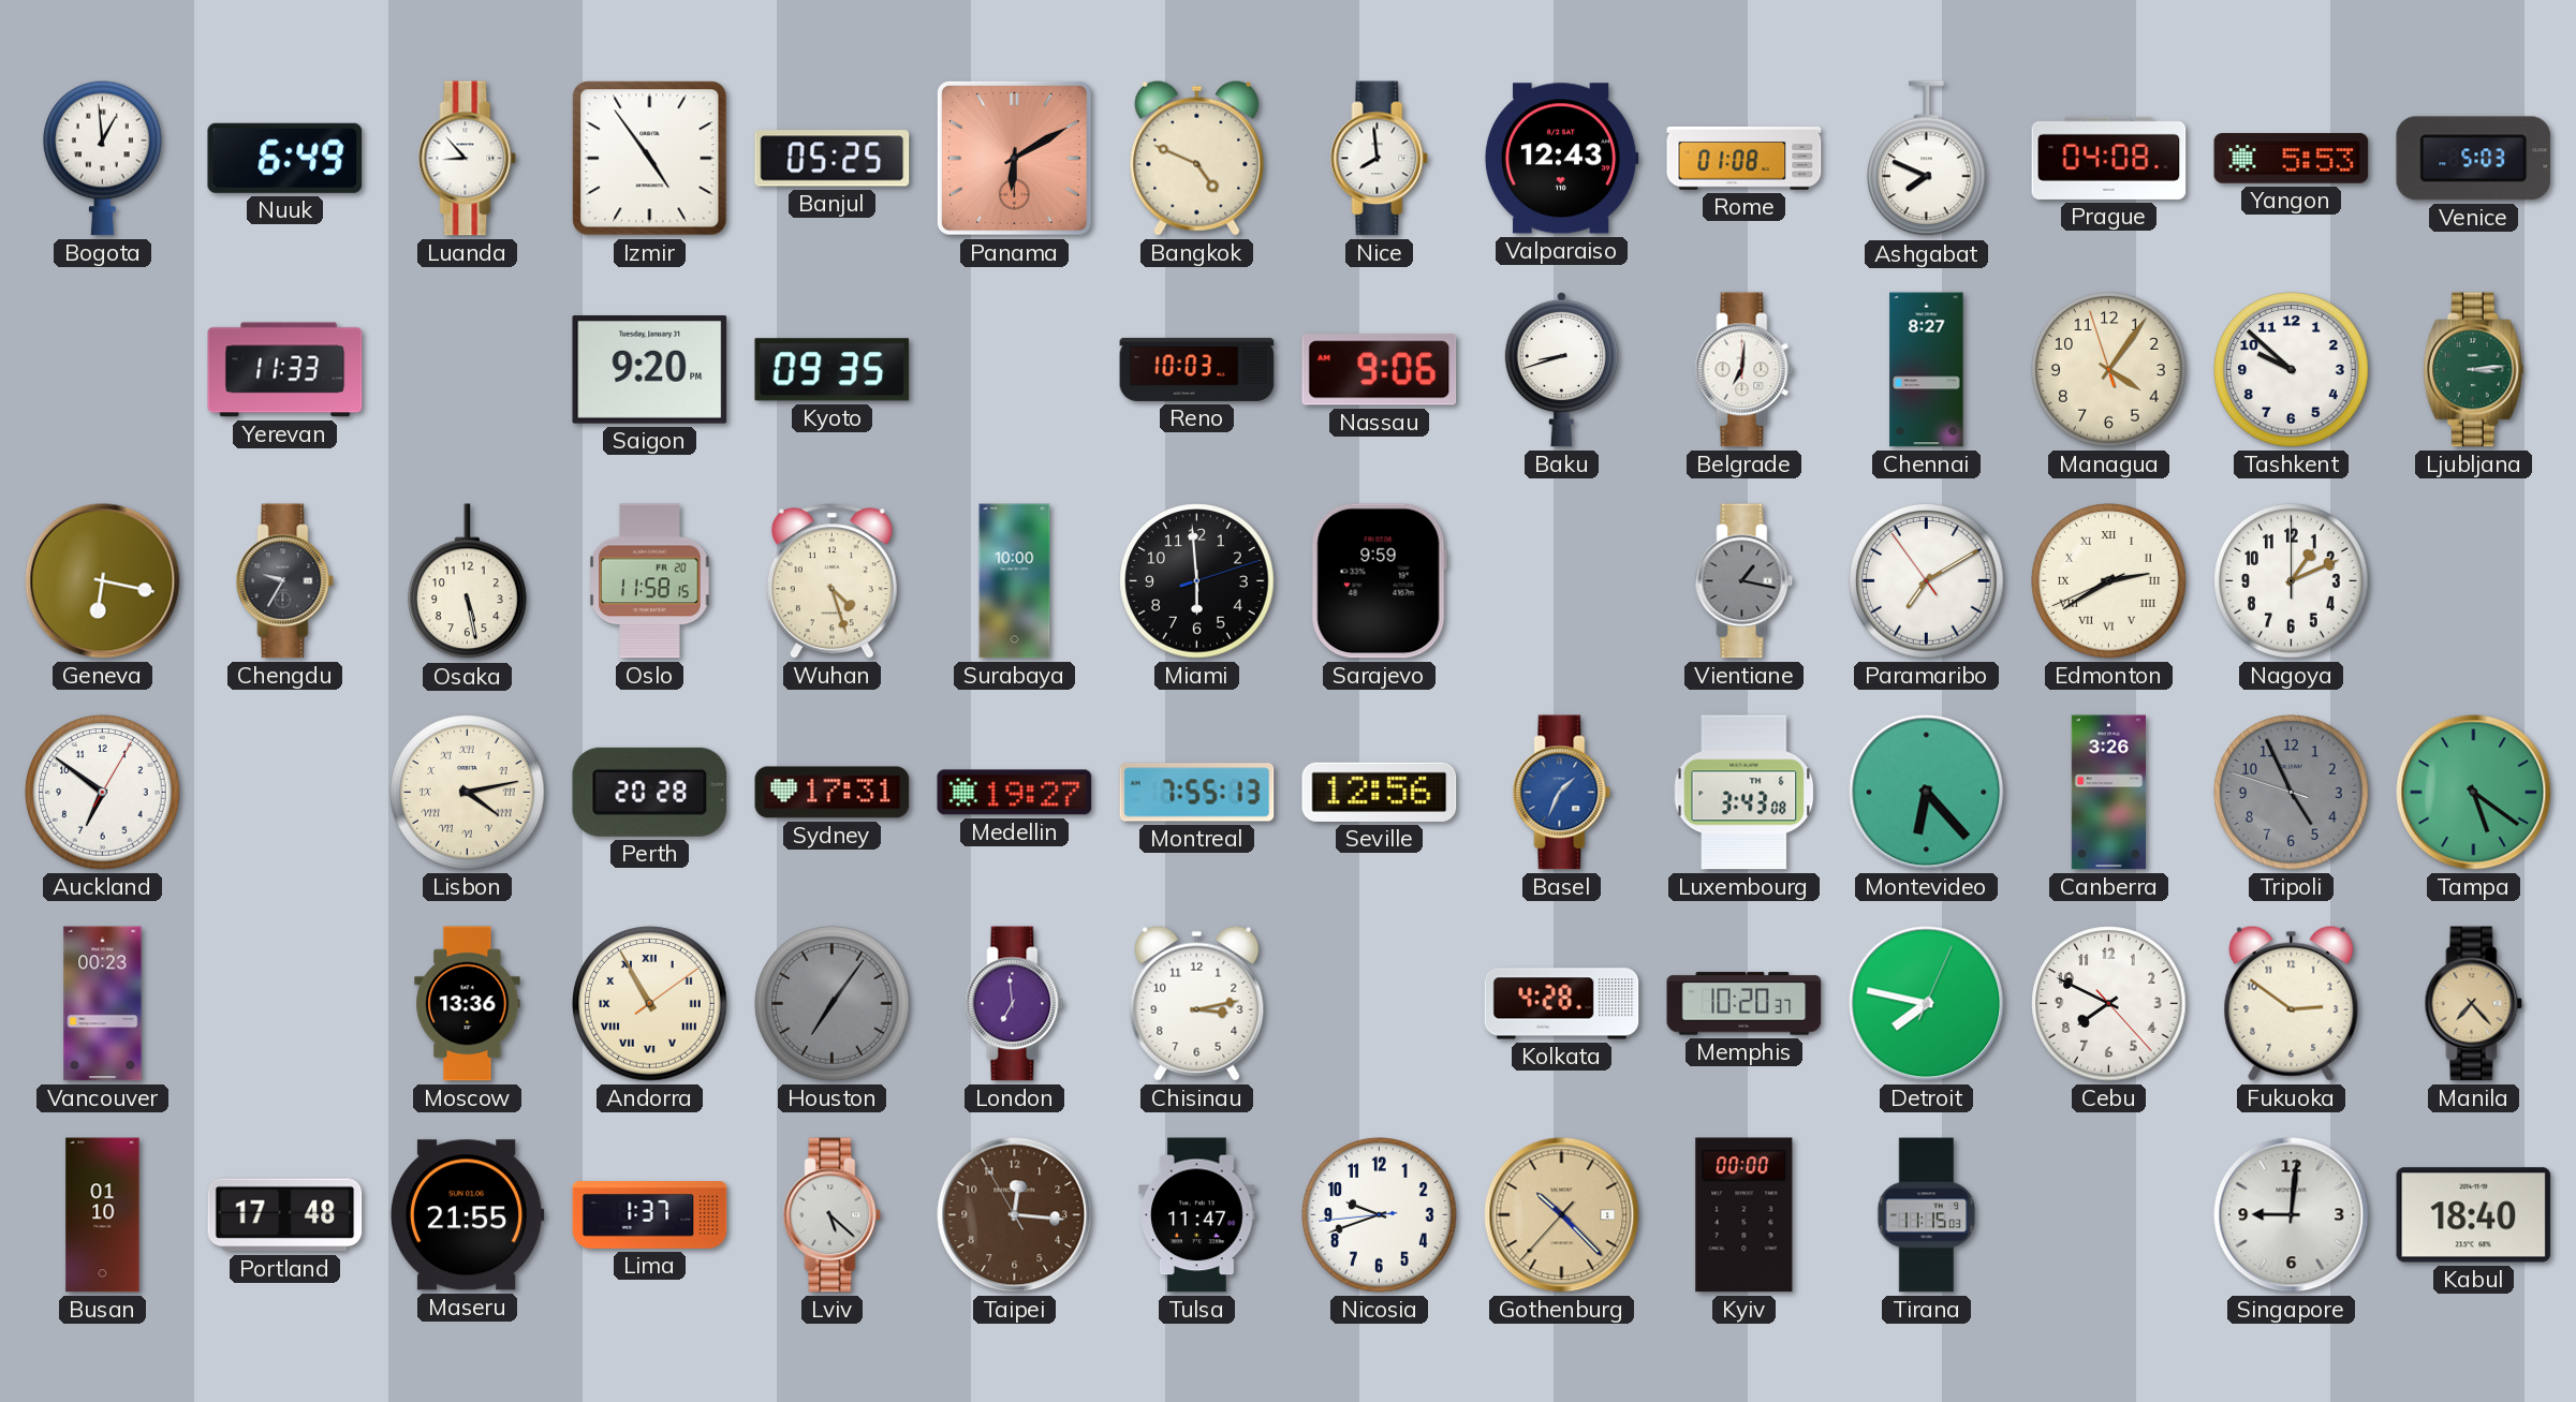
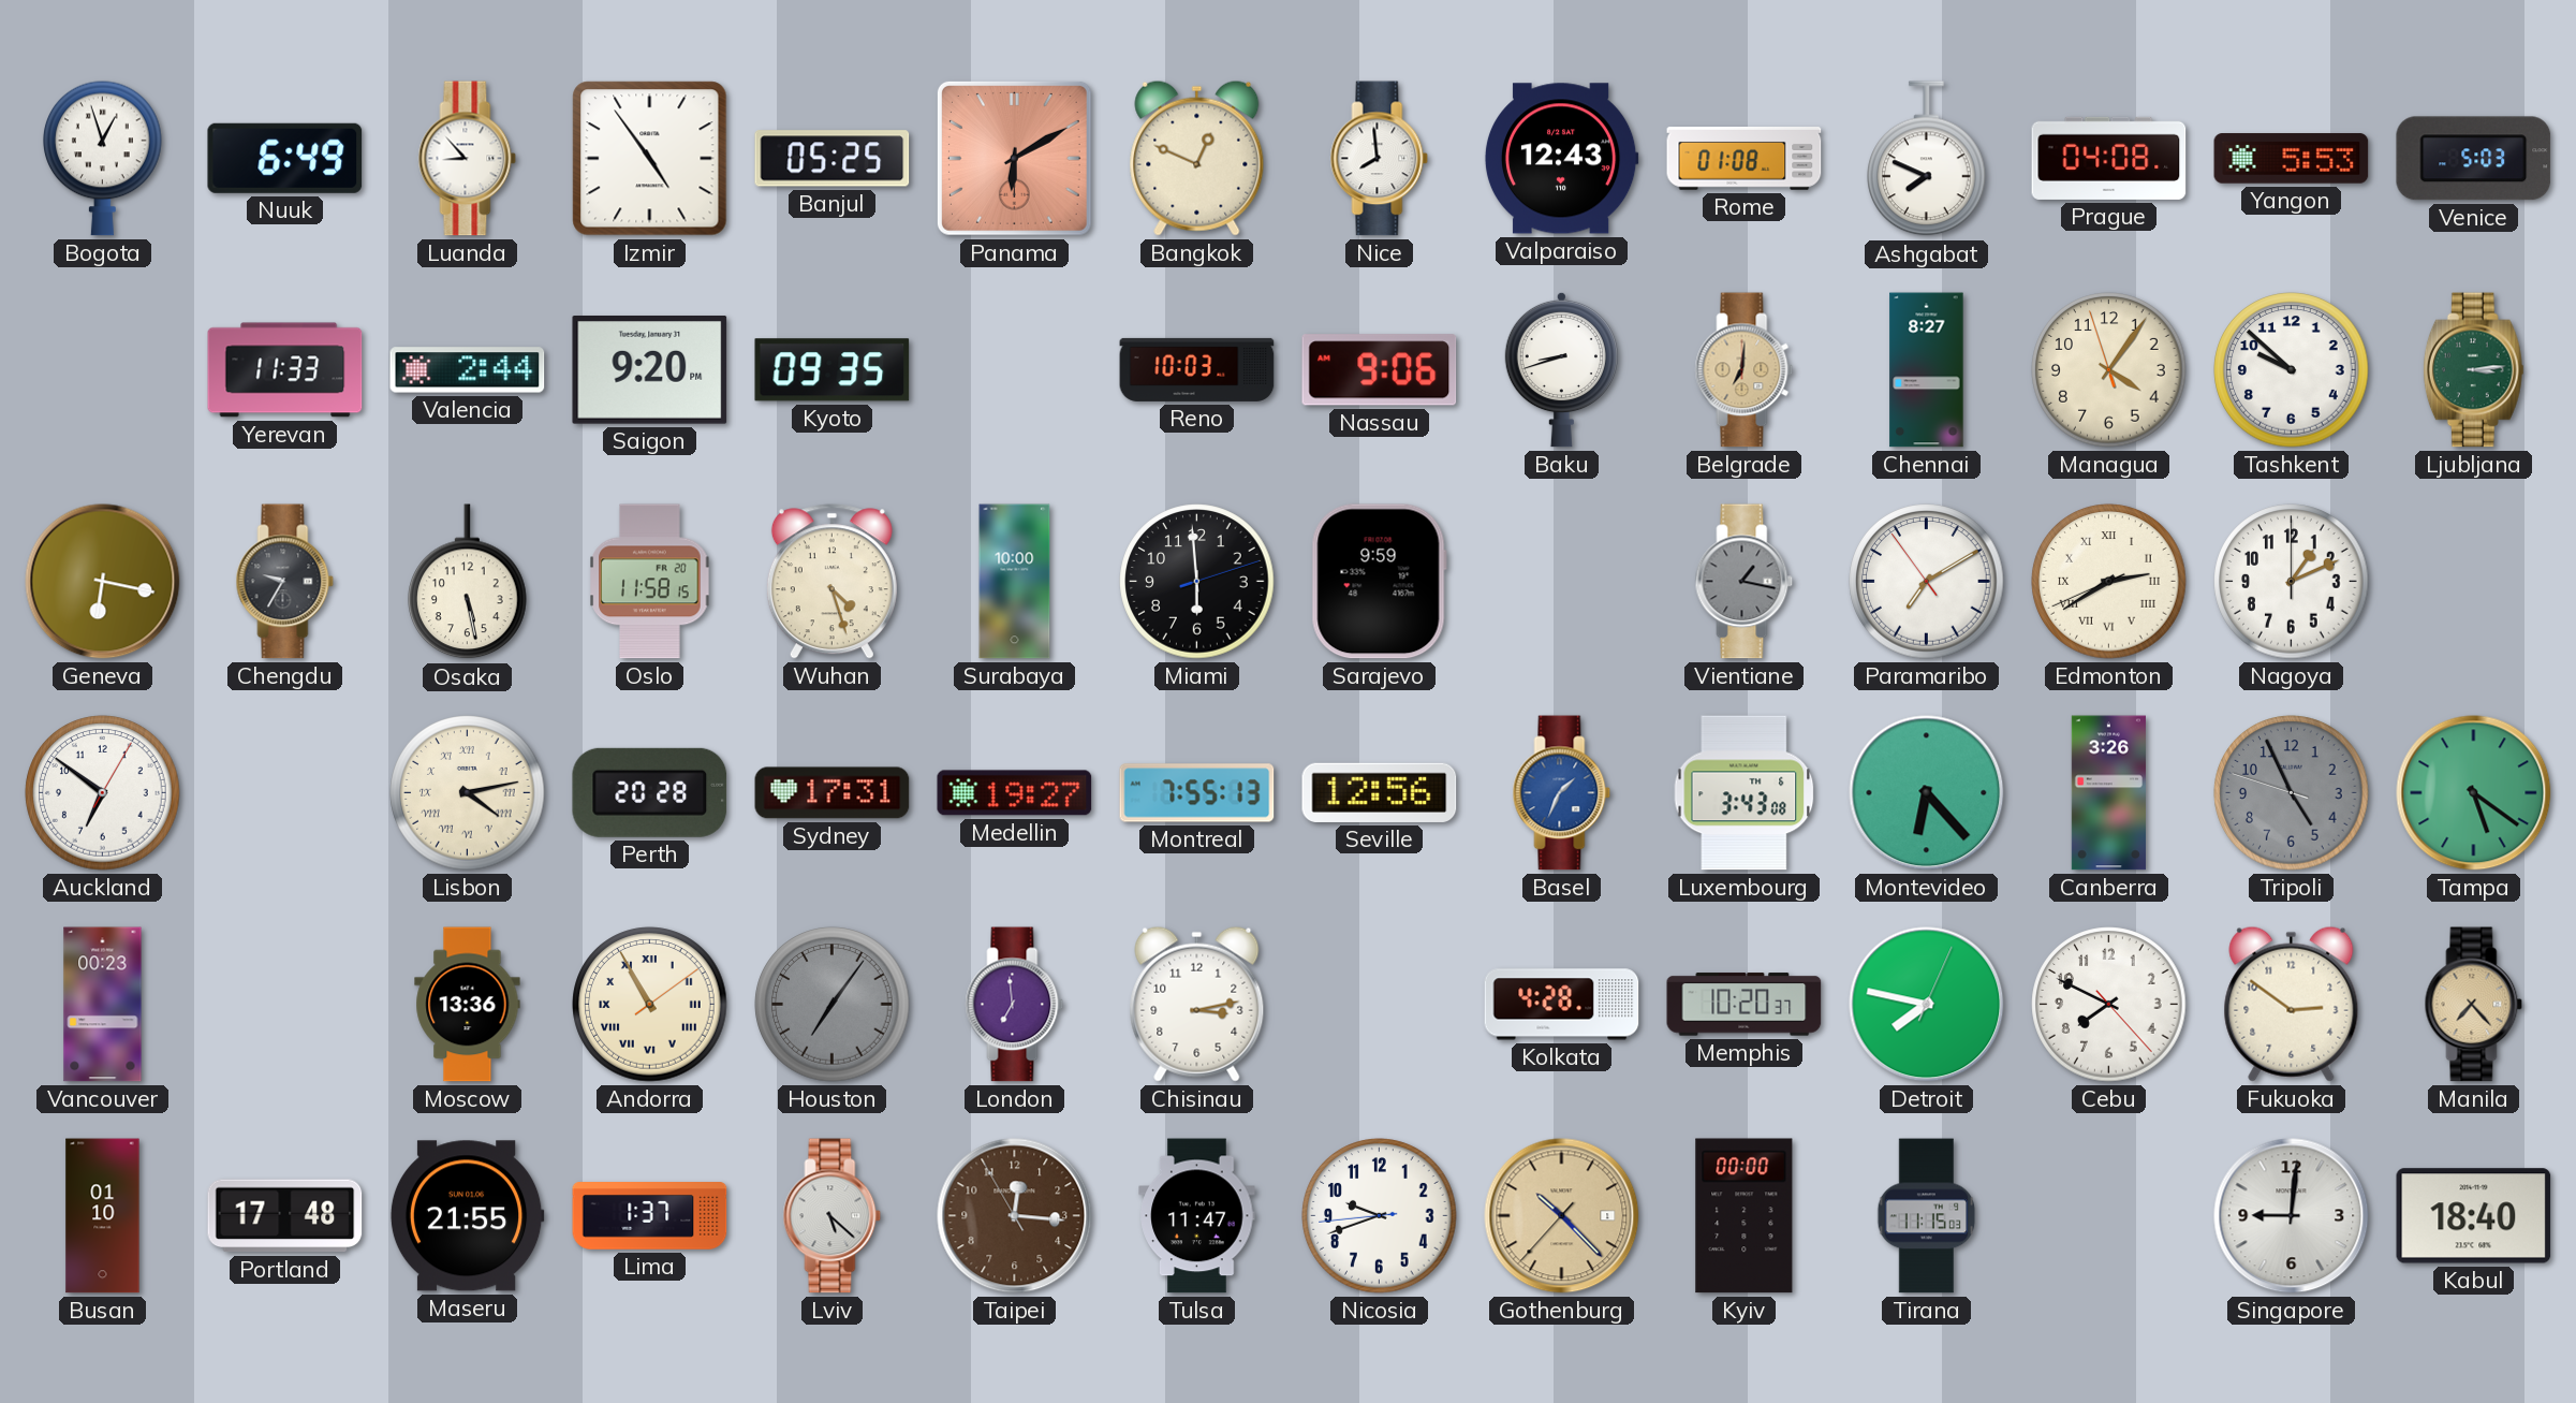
Bogota: 12:59 -> 12:57 (103, 158)
Bangkok: 4:49 -> 12:49 (1197, 158)
Valencia: none -> 2:44 (468, 370)
Belgrade dial: white -> champagne (1745, 370)
